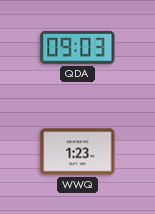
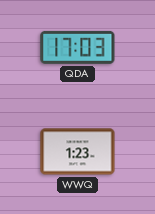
QDA: 09:03 -> 17:03 (78, 47)
